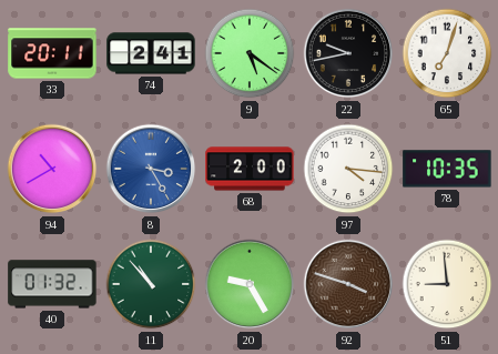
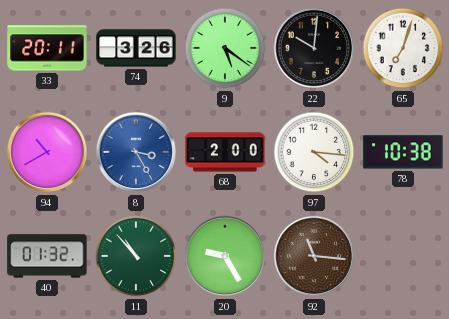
74: 2:41 -> 3:26 (136, 48)
22: 9:43 -> 10:01 (314, 48)
78: 10:35 -> 10:38 (403, 152)
92: 3:48 -> 11:16 (314, 256)
51: 8:59 -> none (447, 284)
